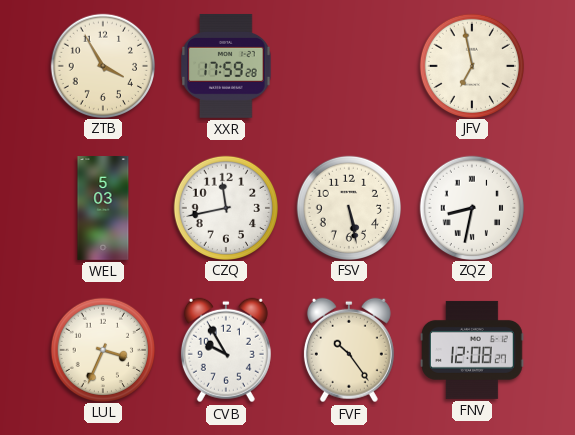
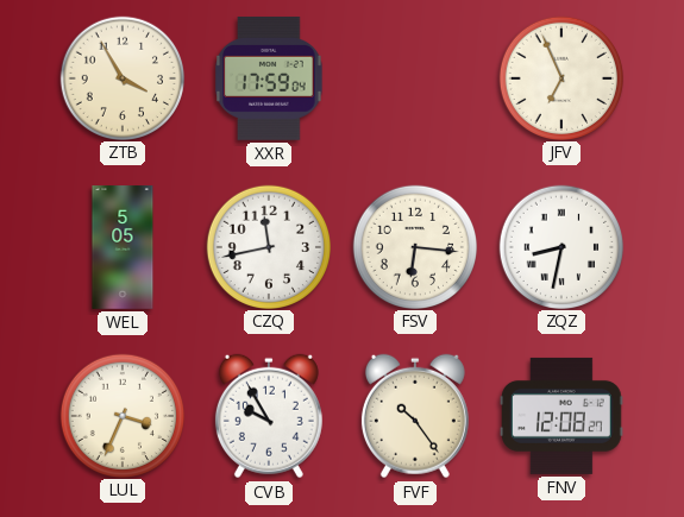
XXR: 17:59:28 -> 17:59:04 (269, 78)
JFV: 6:58 -> 6:56 (560, 77)
WEL: 5:03 -> 5:05 (123, 247)
FSV: 5:28 -> 6:16 (414, 246)
